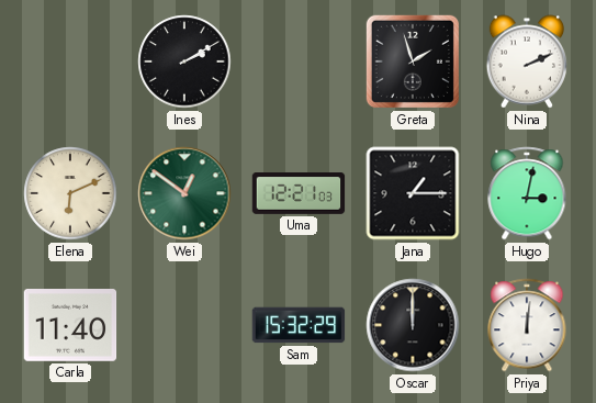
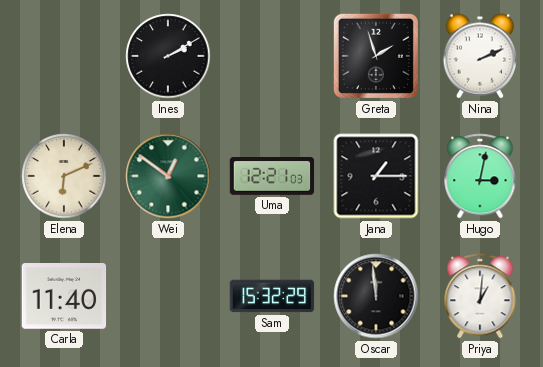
Oscar: 12:00 -> 11:59 (376, 296)
Priya: 12:01 -> 1:01 (480, 296)
